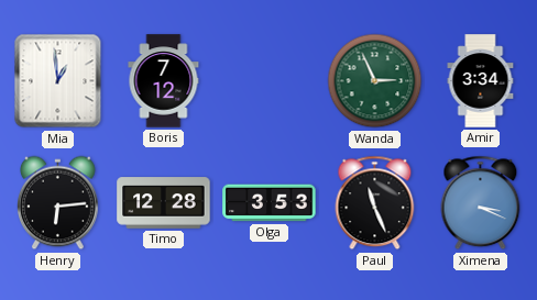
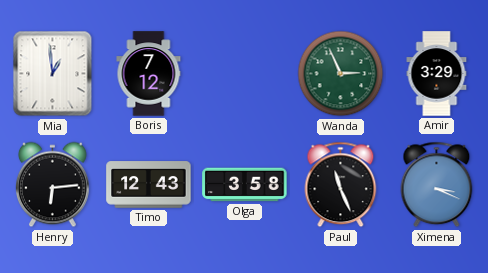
Amir: 3:34 -> 3:29 (437, 74)
Timo: 12:28 -> 12:43 (149, 185)
Olga: 3:53 -> 3:58 (245, 185)
